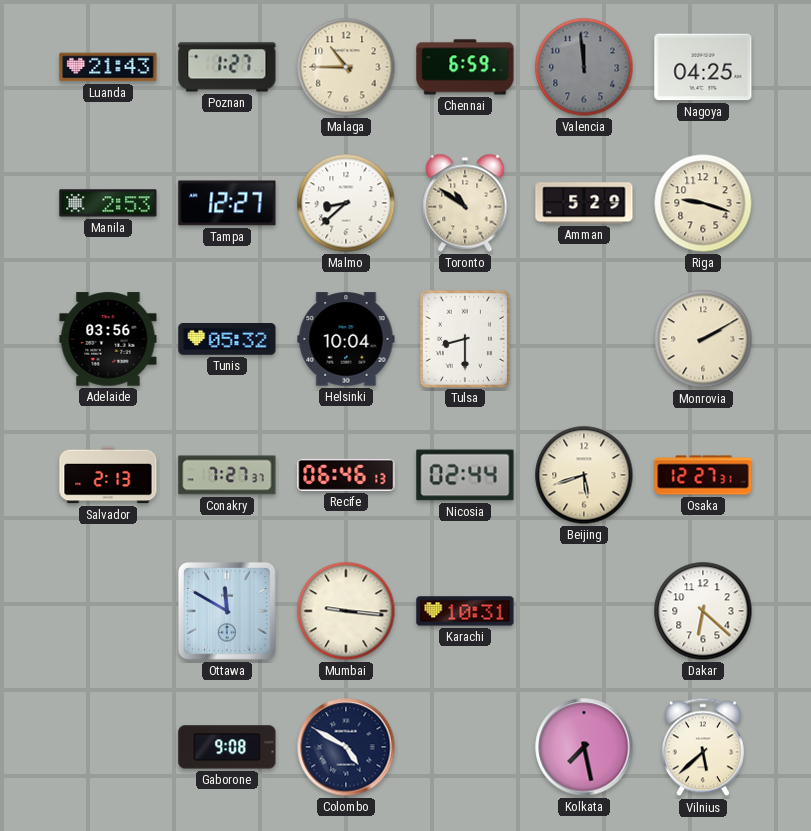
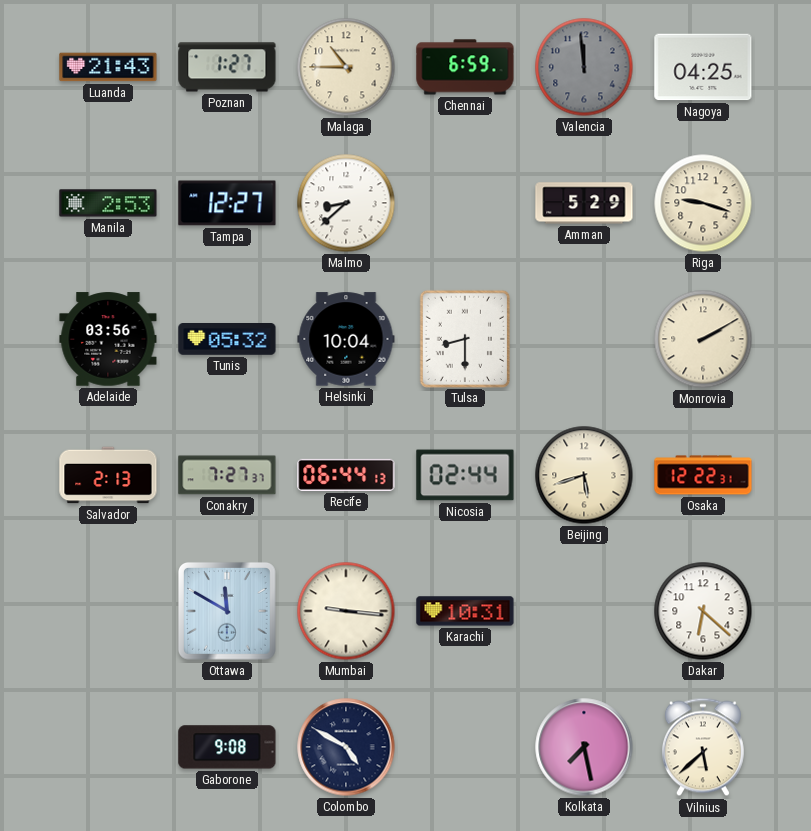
Toronto: 10:51 -> none (465, 203)
Recife: 06:46 -> 06:44 (346, 475)
Osaka: 12:27 -> 12:22 (703, 475)
